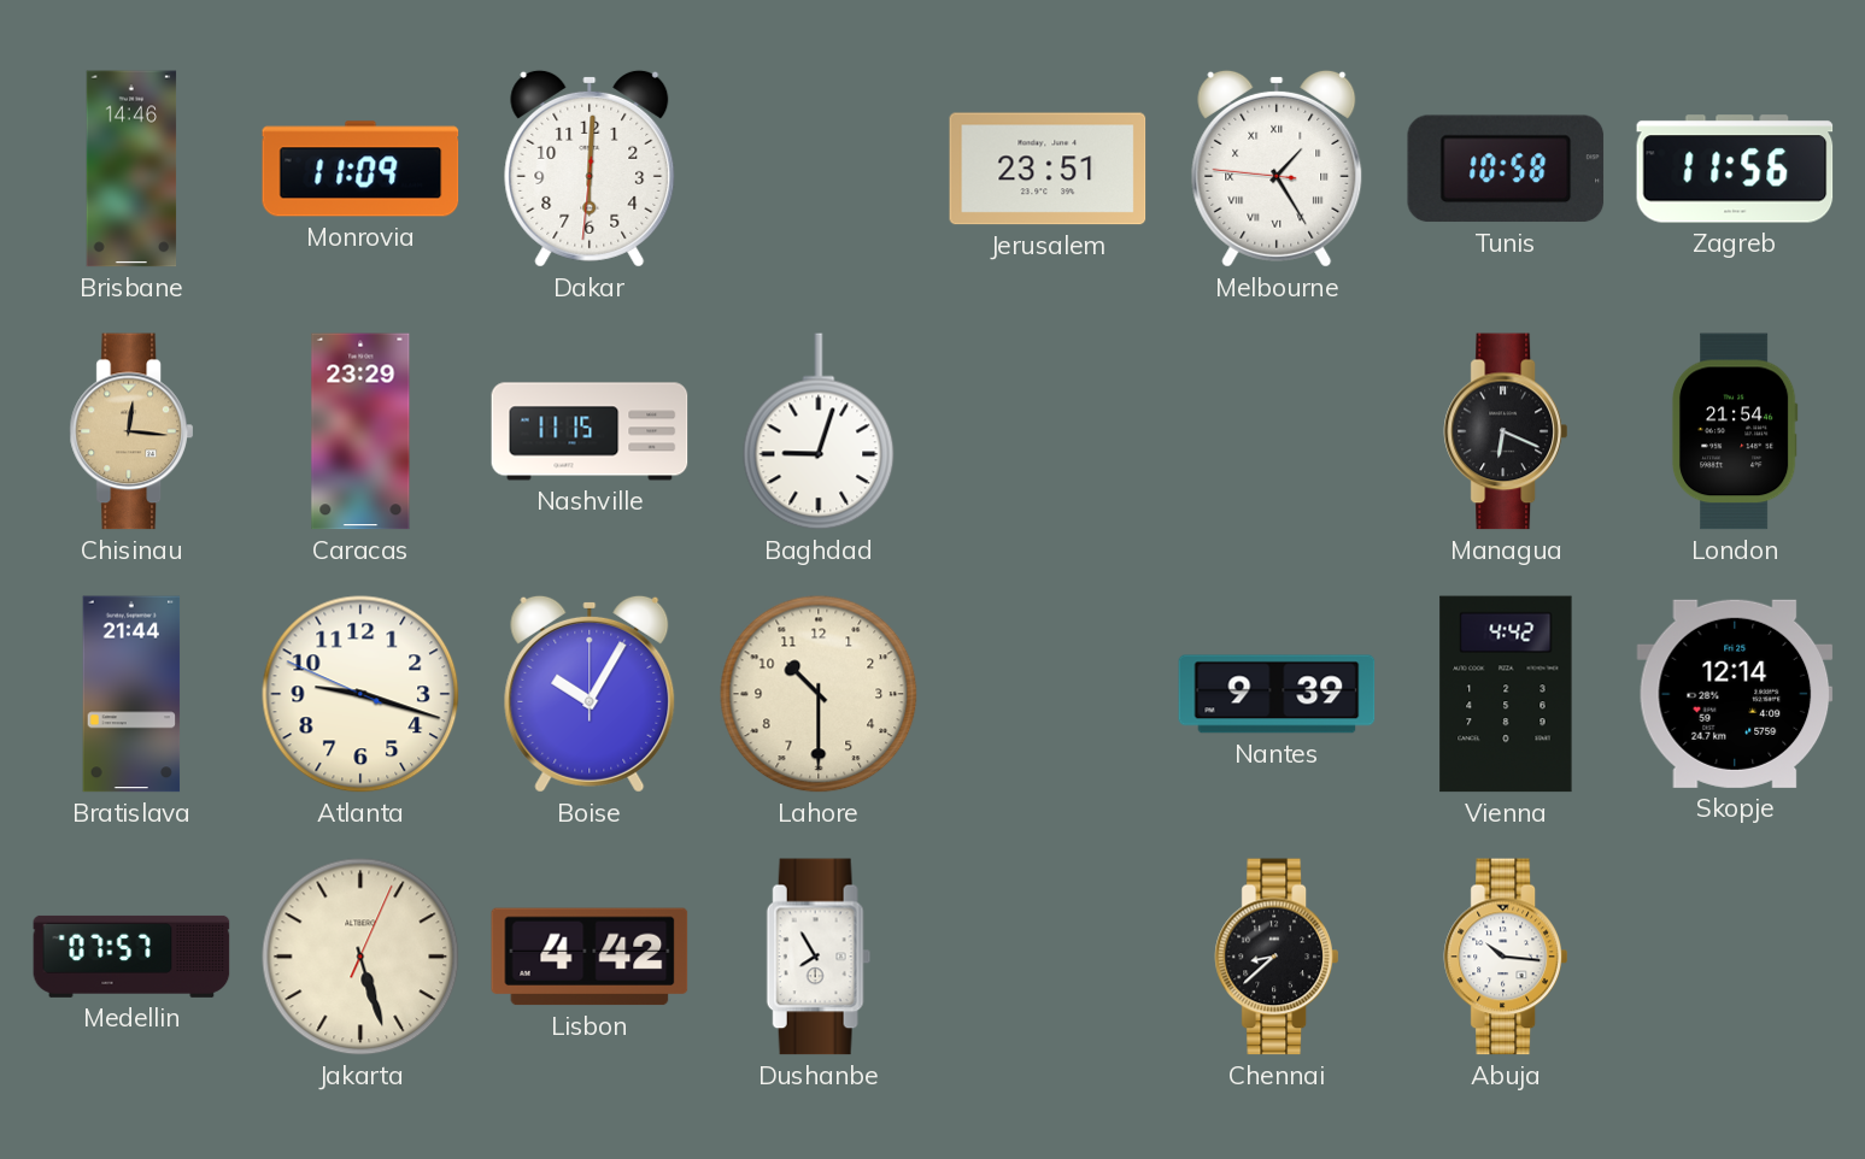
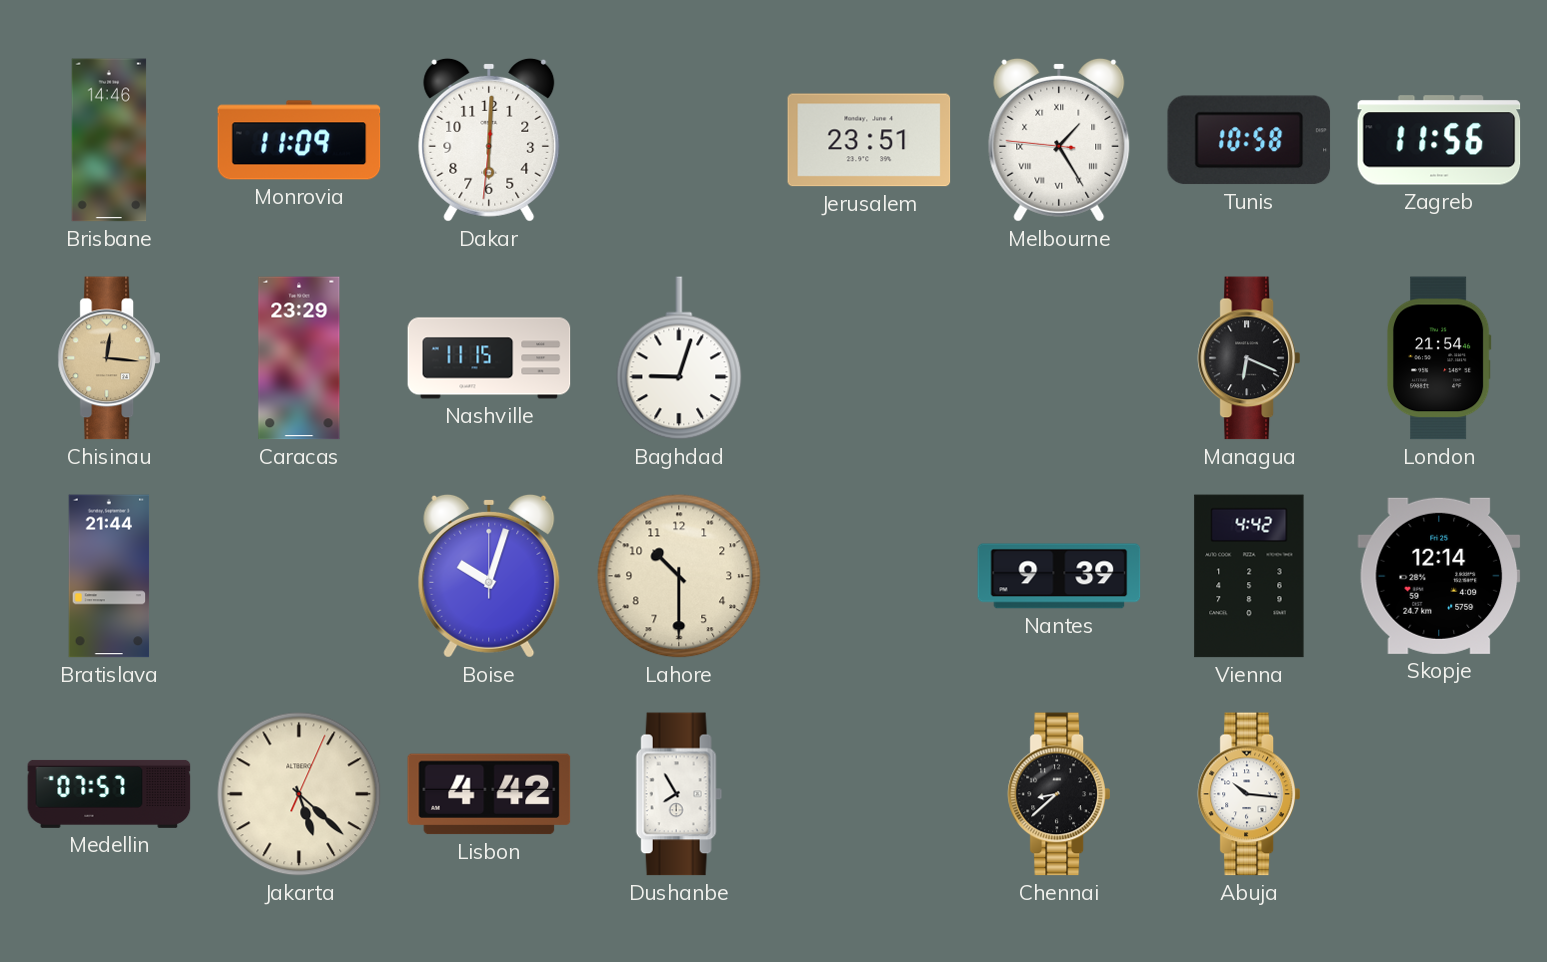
Atlanta: 9:17 -> none (360, 694)
Boise: 10:05 -> 10:03 (489, 576)
Jakarta: 5:27 -> 5:22 (299, 794)
